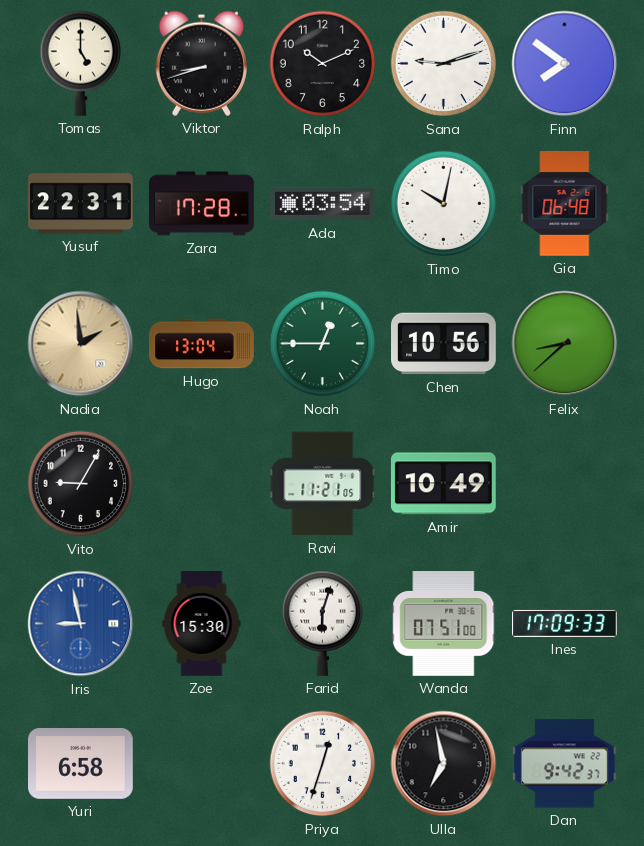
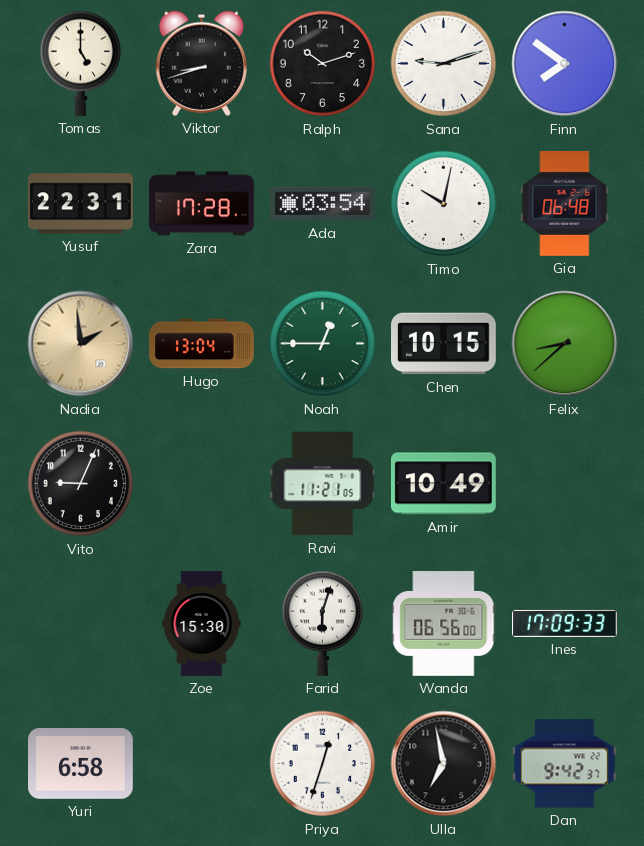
Ralph: 10:11 -> 10:12 (323, 64)
Chen: 10:56 -> 10:15 (444, 344)
Vito: 9:05 -> 9:04 (81, 484)
Iris: 8:58 -> none (81, 624)
Wanda: 07:51 -> 06:56 (444, 624)
